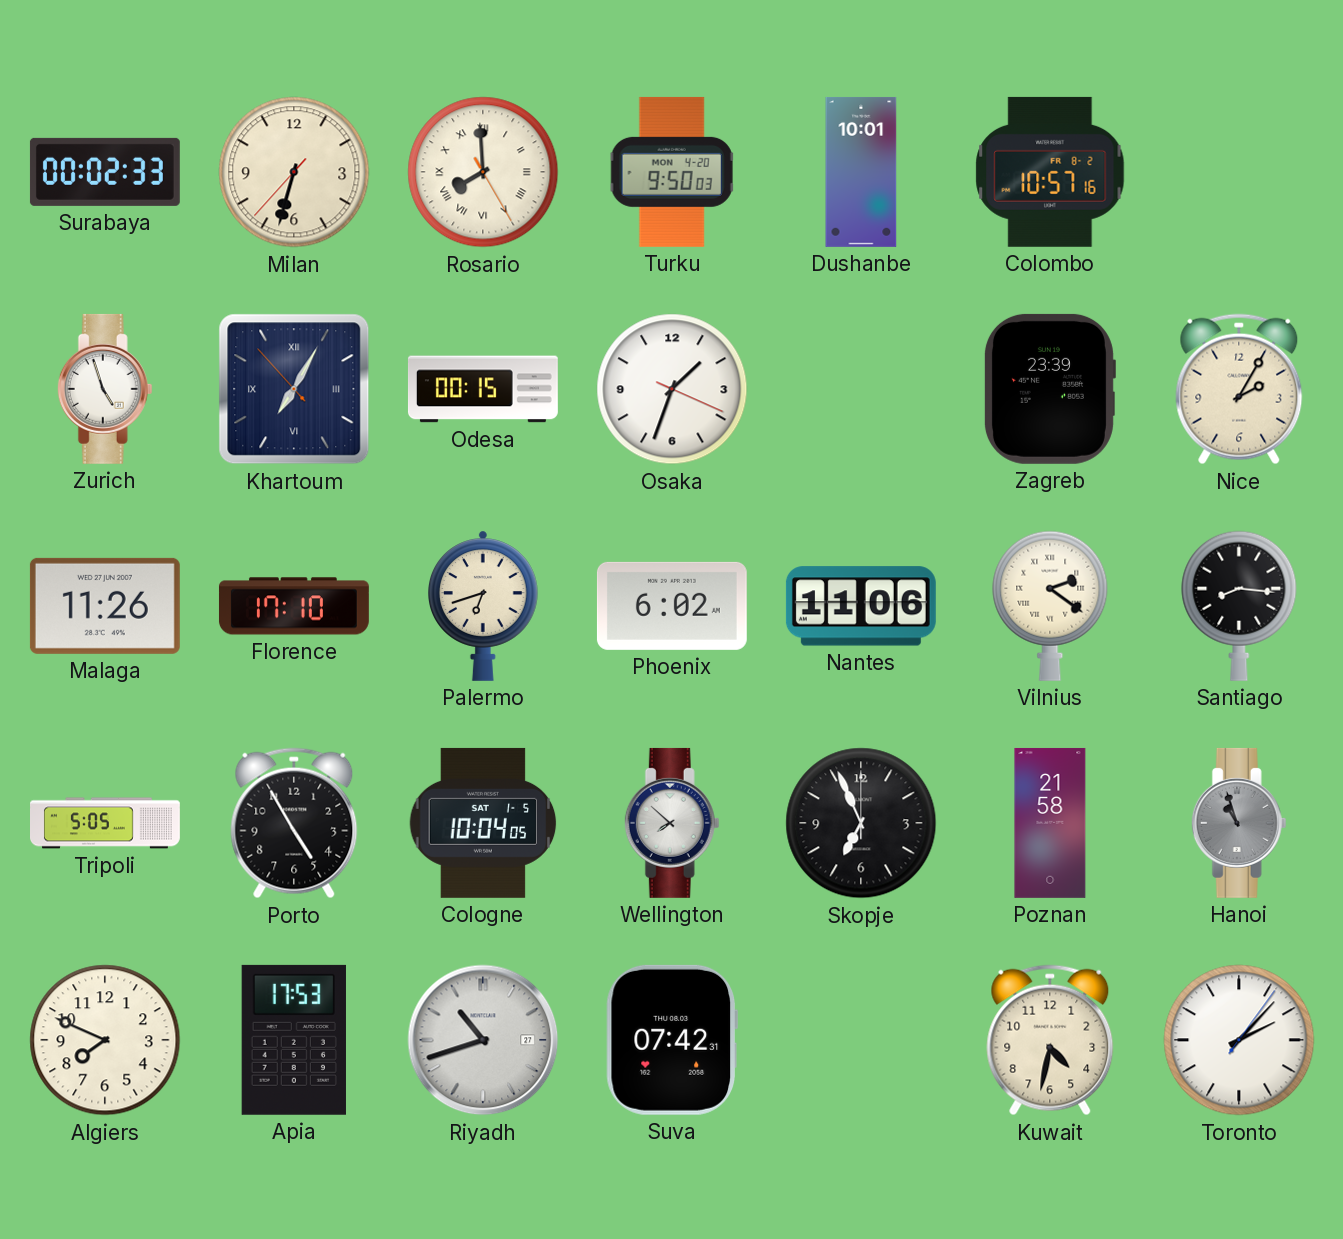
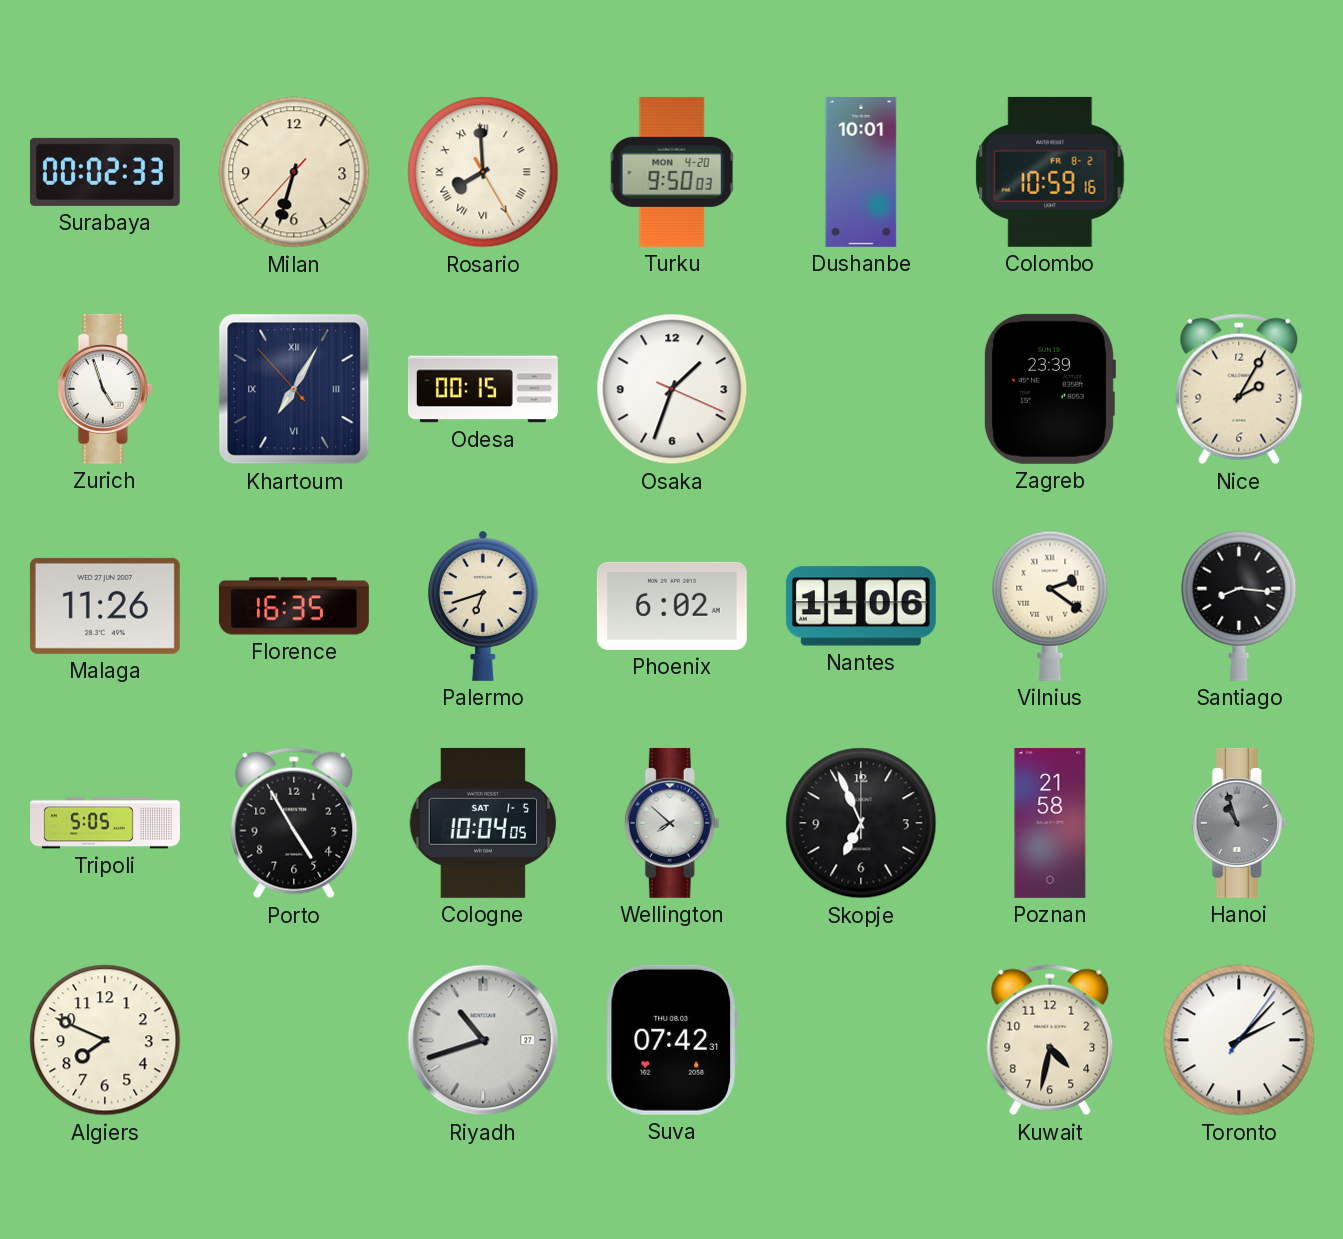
Colombo: 10:57 -> 10:59 (1050, 172)
Florence: 17:10 -> 16:35 (294, 606)
Apia: 17:53 -> none (294, 1040)
